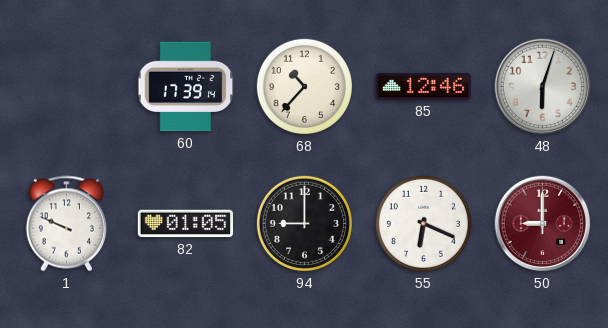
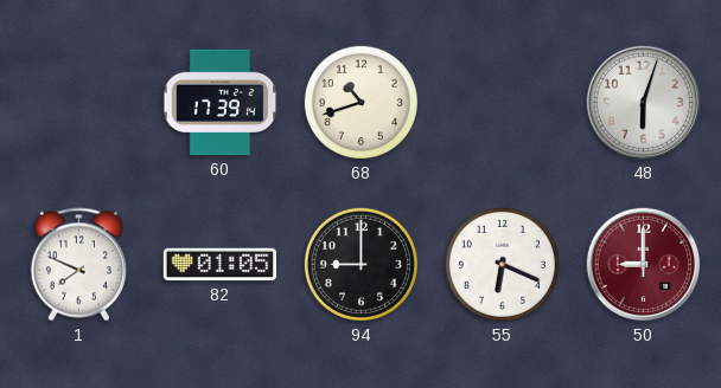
68: 10:37 -> 10:42 (360, 102)
85: 12:46 -> none (423, 86)
1: 9:49 -> 7:49 (78, 265)
